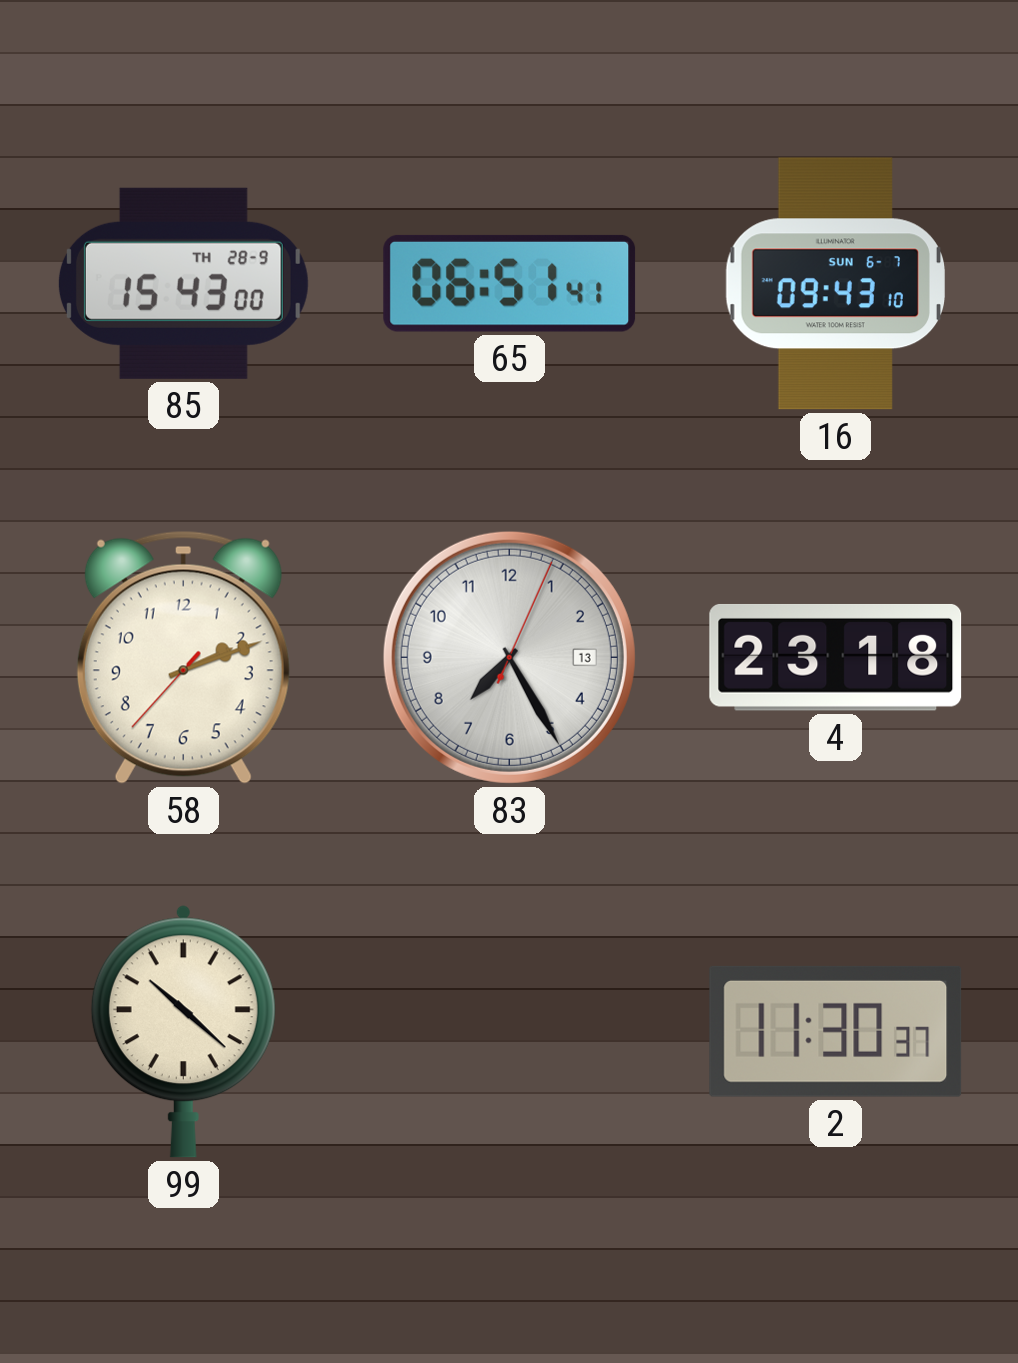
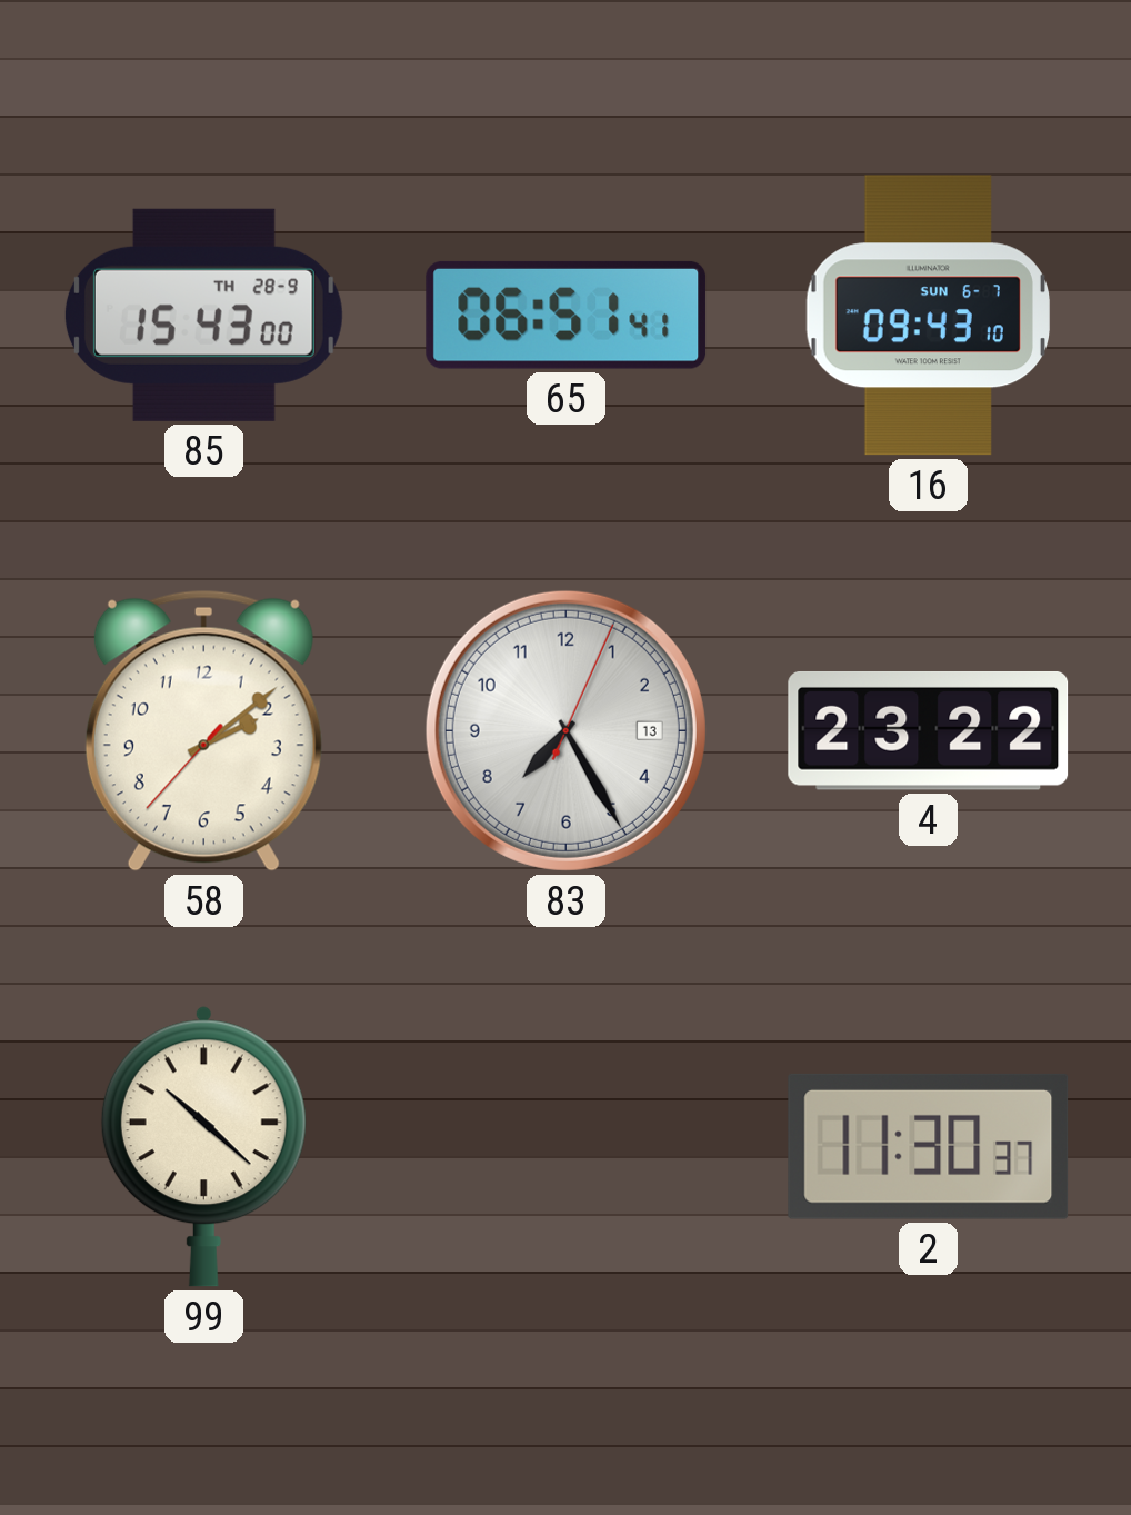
58: 2:11 -> 2:08 (203, 730)
4: 23:18 -> 23:22 (929, 730)
